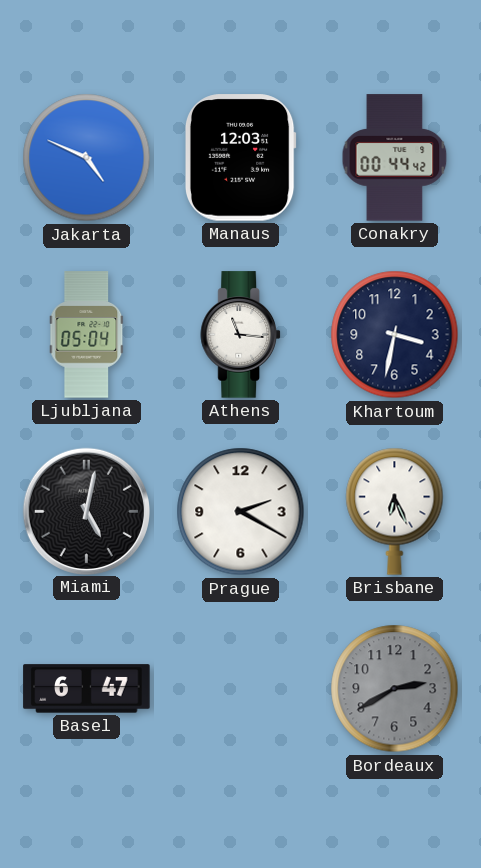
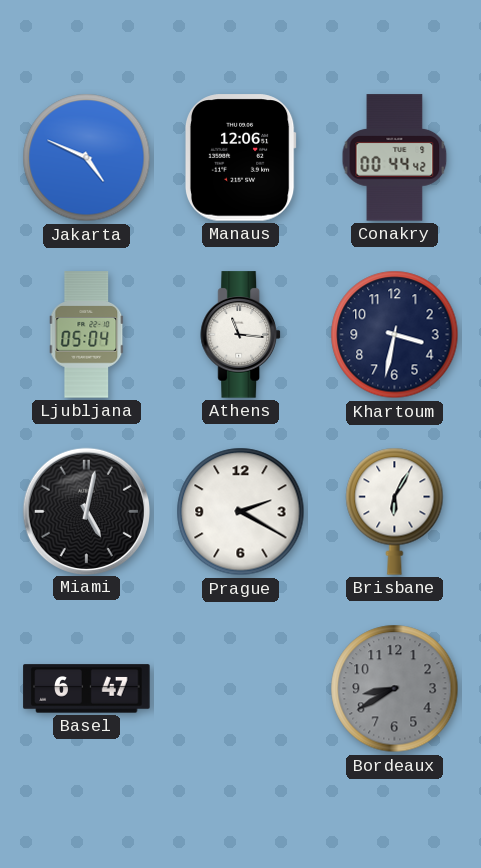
Manaus: 12:03 -> 12:06 (240, 158)
Brisbane: 6:26 -> 6:05 (395, 511)
Bordeaux: 2:40 -> 8:40 (395, 689)
